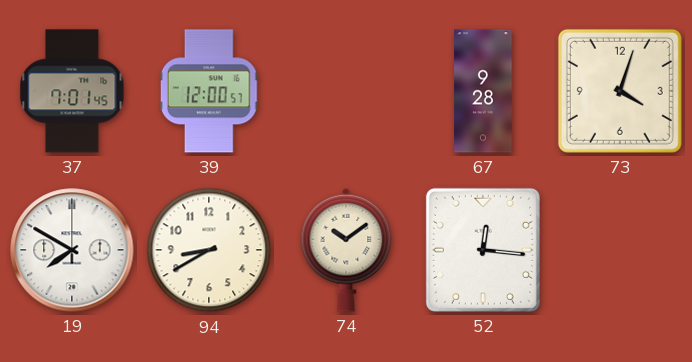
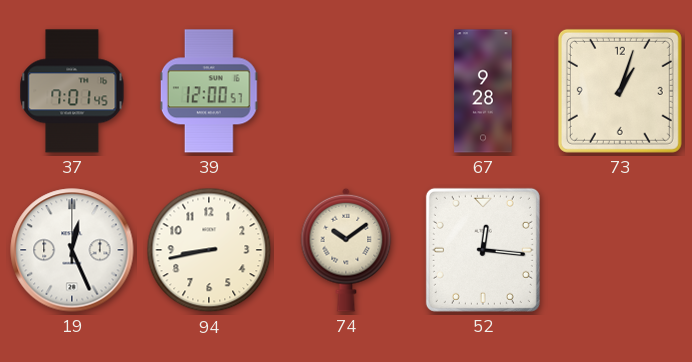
73: 4:03 -> 1:03 (620, 91)
19: 7:50 -> 12:26 (72, 250)
94: 8:40 -> 8:43 (209, 250)
